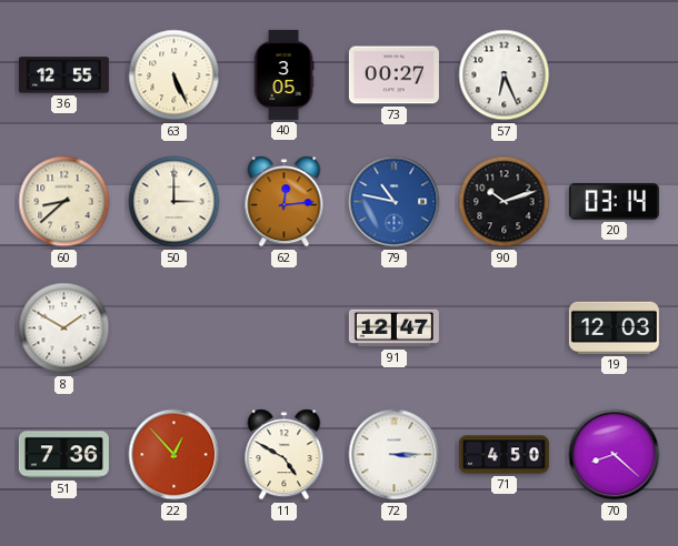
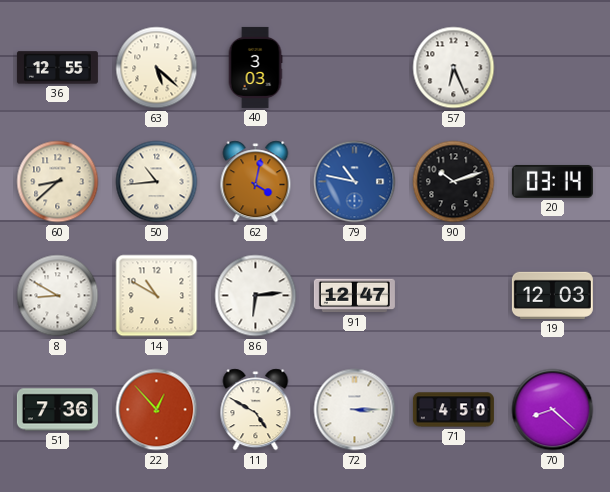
63: 5:26 -> 5:22 (157, 68)
40: 3:05 -> 3:03 (255, 67)
73: 00:27 -> none (393, 75)
50: 3:00 -> 10:44 (157, 182)
62: 12:14 -> 4:02 (256, 182)
8: 1:50 -> 8:50 (58, 296)
14: none -> 10:50 (157, 296)
86: none -> 6:14 (256, 296)
